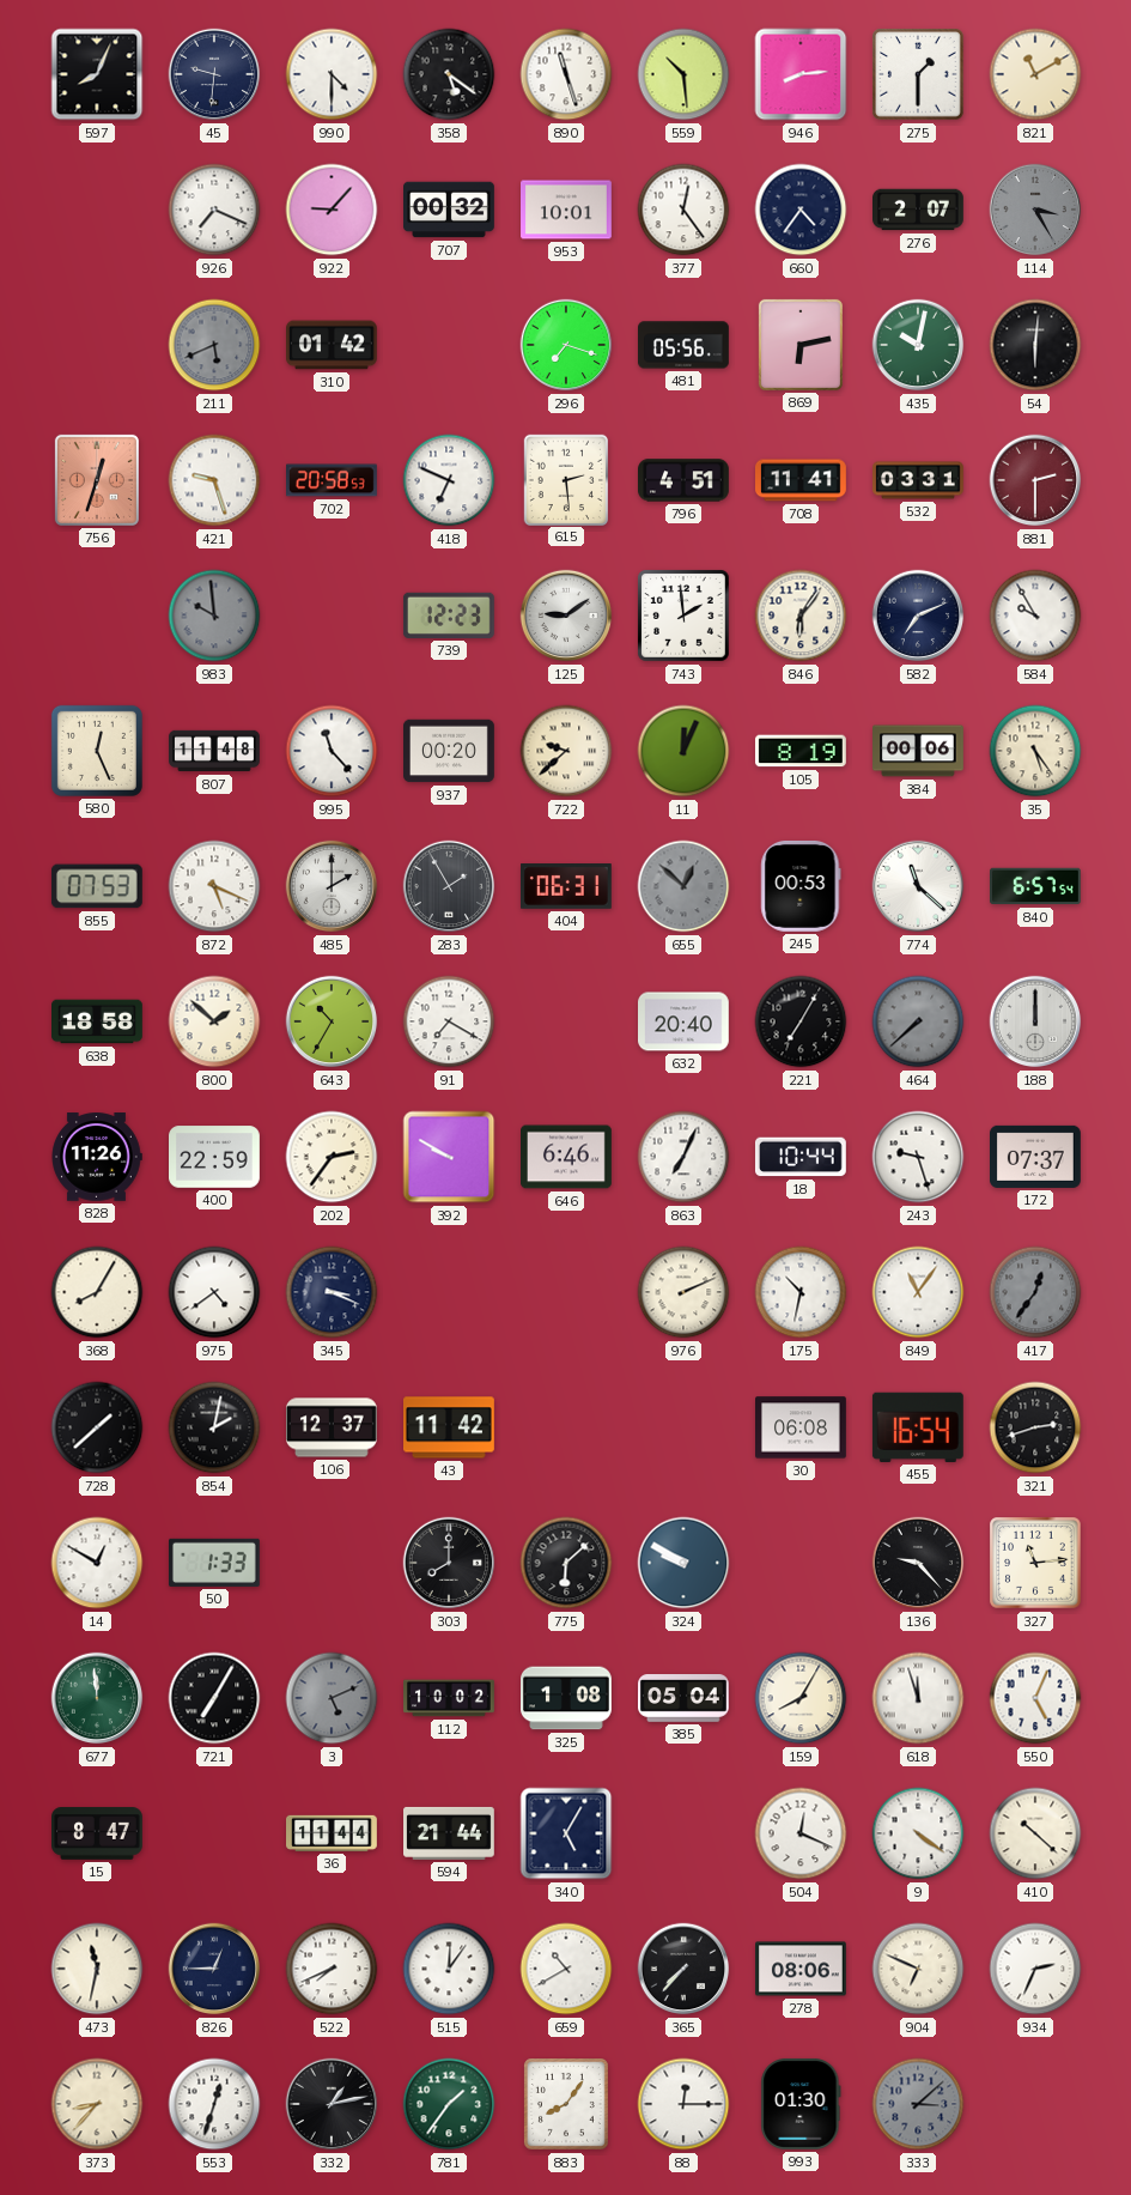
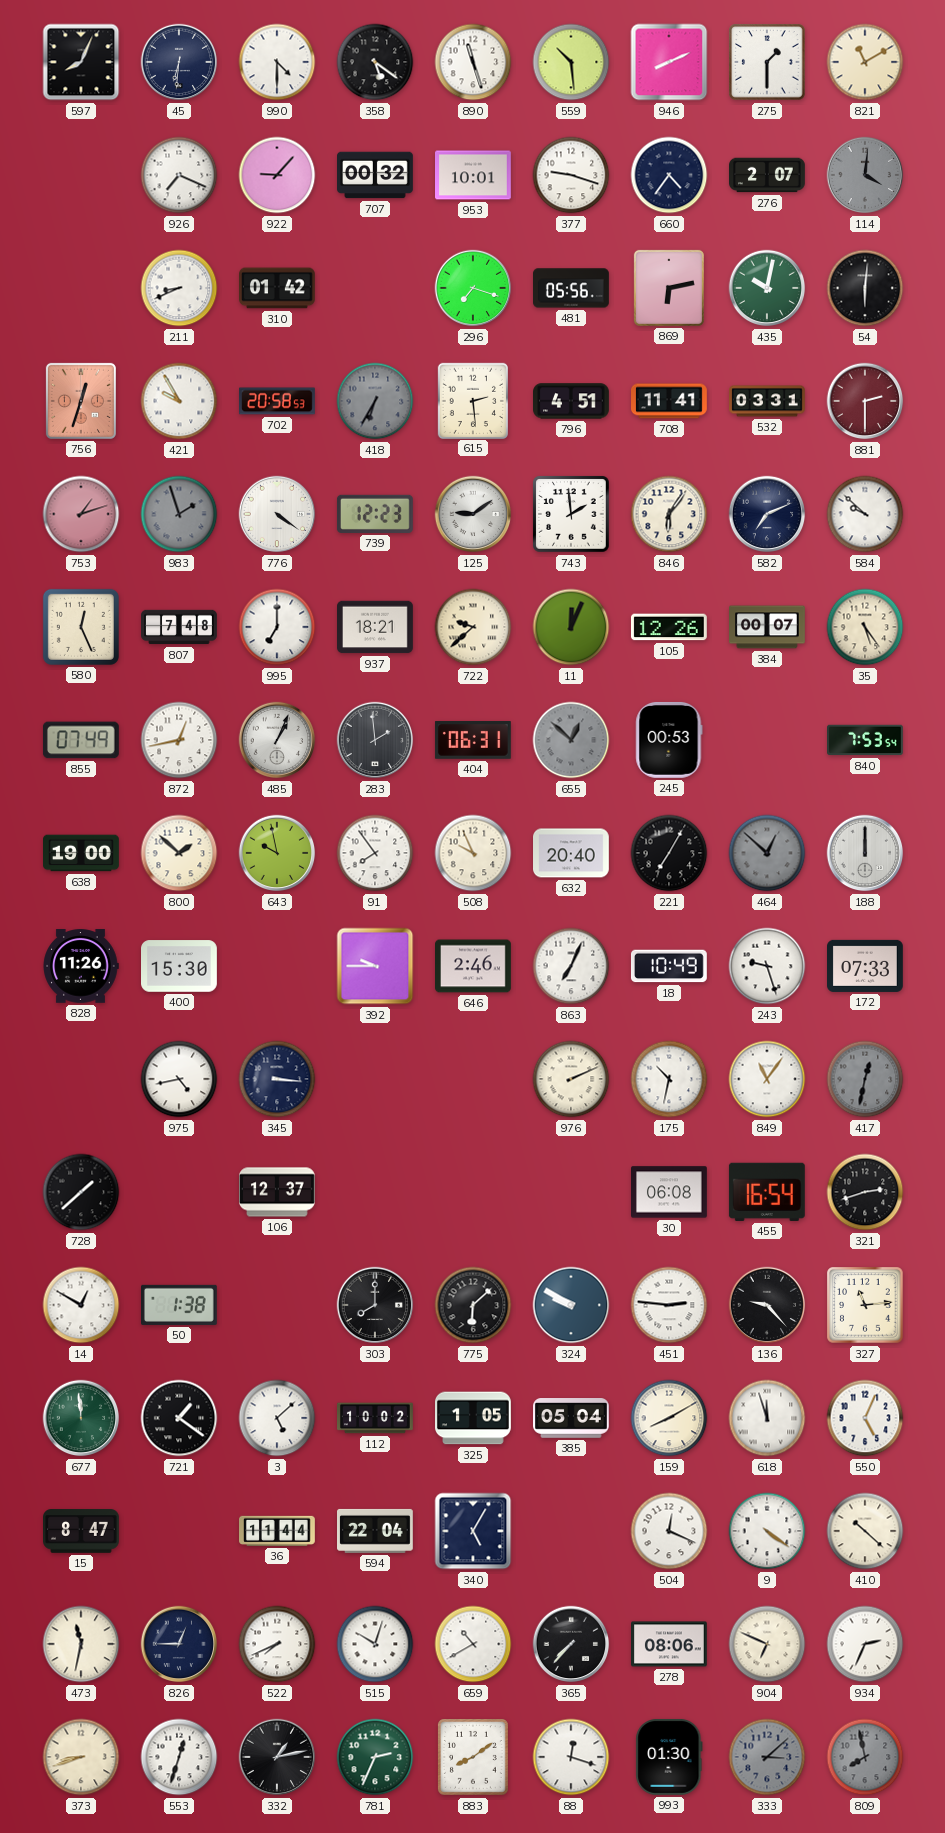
45: 9:31 -> 6:31 (179, 62)
946: 8:14 -> 8:11 (669, 62)
377: 12:24 -> 9:18 (571, 175)
114: 3:25 -> 4:01 (865, 175)
211: 5:41 -> 8:41 (179, 288)
211 dial: grey -> white (179, 288)
421: 9:27 -> 9:55 (179, 401)
418: 6:49 -> 6:35 (375, 401)
418 dial: white -> grey (375, 401)
753: none -> 1:12 (81, 514)
983: 9:59 -> 1:57 (179, 514)
776: none -> 4:21 (277, 514)
584: 9:55 -> 9:52 (865, 514)
807: 11:48 -> 7:48 (179, 627)
995: 11:23 -> 7:00 (277, 627)
937: 00:20 -> 18:21 (376, 627)
105: 8:19 -> 12:26 (669, 627)
384: 00:06 -> 00:07 (768, 627)
855: 07:53 -> 07:49 (81, 740)
872: 5:19 -> 12:43 (179, 740)
485: 2:00 -> 1:04 (277, 740)
283: 1:55 -> 1:59 (375, 740)
774: 11:22 -> none (918, 886)
840: 6:57 -> 7:53 (866, 740)
638: 18:58 -> 19:00 (82, 853)
643: 10:35 -> 9:58 (277, 853)
91: 7:20 -> 7:54 (375, 853)
508: none -> 9:56 (473, 853)
464: 7:38 -> 12:52 (767, 853)
400: 22:59 -> 15:30 (180, 966)
202: 2:36 -> none (332, 1157)
392: 9:50 -> 9:45 (375, 966)
646: 6:46 -> 2:46 (474, 966)
18: 10:44 -> 10:49 (669, 966)
172: 07:37 -> 07:33 (866, 966)
368: 8:05 -> none (97, 1292)
975: 4:39 -> 4:43 (179, 1079)
345: 3:19 -> 3:16 (277, 1079)
417: 12:36 -> 12:32 (865, 1079)
854: 2:02 -> none (214, 1427)
43: 11:42 -> none (450, 1427)
50: 1:33 -> 1:38 (180, 1305)
451: none -> 2:46 (669, 1305)
721: 7:05 -> 1:21 (179, 1418)
3: 5:11 -> 5:08 (277, 1418)
3 dial: grey -> white (277, 1418)
325: 1:08 -> 1:05 (474, 1418)
159: 8:05 -> 8:10 (669, 1418)
594: 21:44 -> 22:04 (376, 1531)
515: 12:06 -> 10:03 (375, 1644)
373: 8:37 -> 8:42 (81, 1757)
781: 1:36 -> 2:34 (375, 1757)
883: 8:06 -> 8:09 (474, 1758)
88: 12:15 -> 12:18 (571, 1757)
809: none -> 7:58 (865, 1757)
